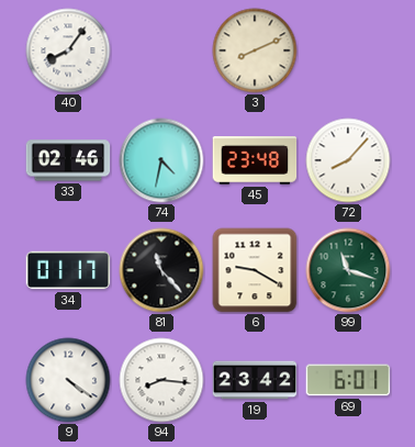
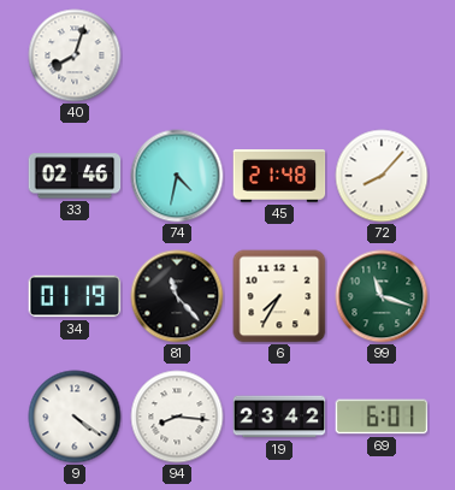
40: 8:06 -> 8:03 (75, 55)
3: 8:11 -> none (255, 51)
45: 23:48 -> 21:48 (279, 176)
34: 01:17 -> 01:19 (75, 296)
6: 9:20 -> 7:35 (279, 296)
